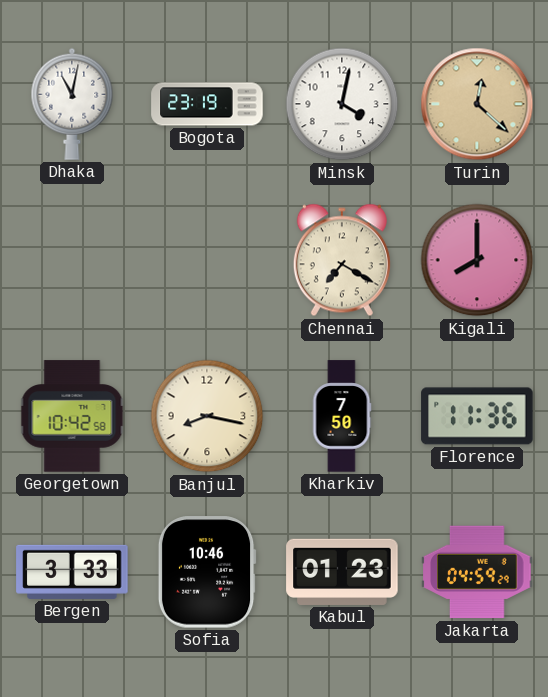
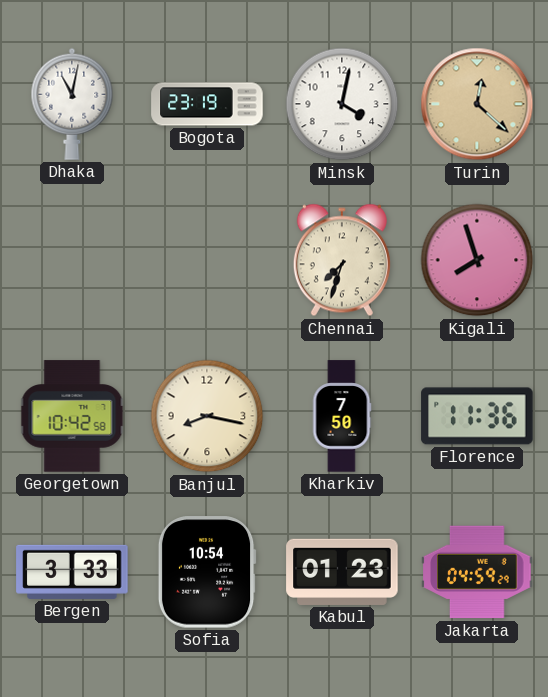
Chennai: 7:20 -> 7:33 (342, 260)
Kigali: 8:00 -> 7:57 (477, 260)
Sofia: 10:46 -> 10:54 (207, 572)
